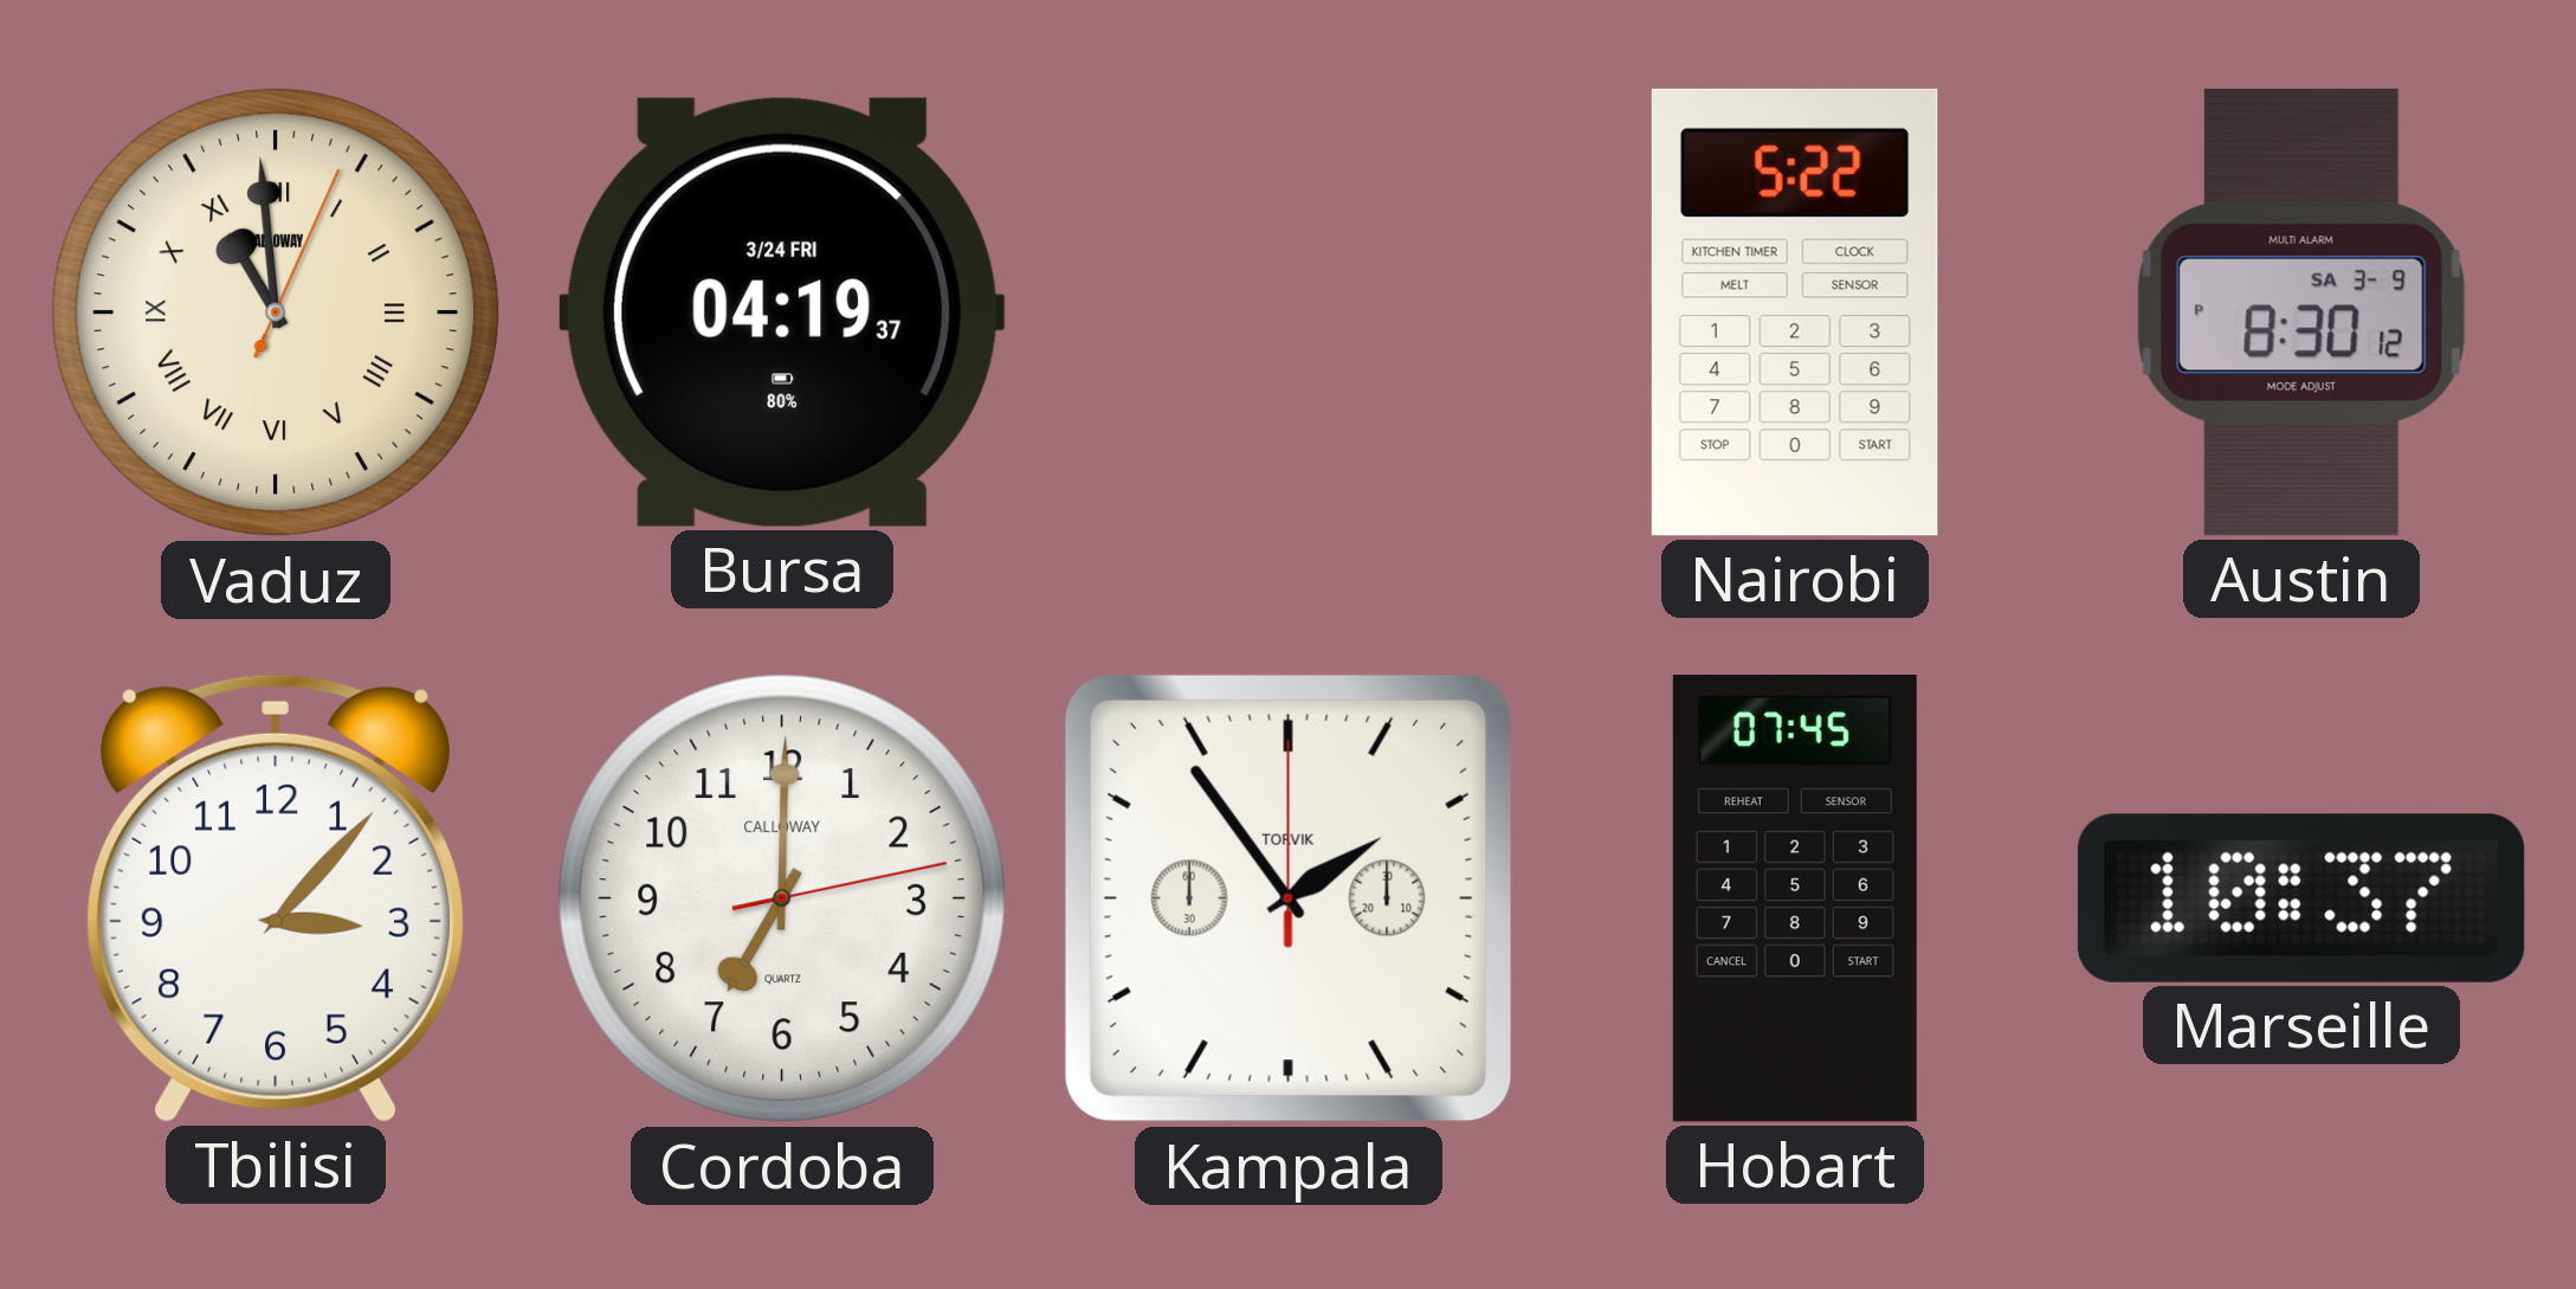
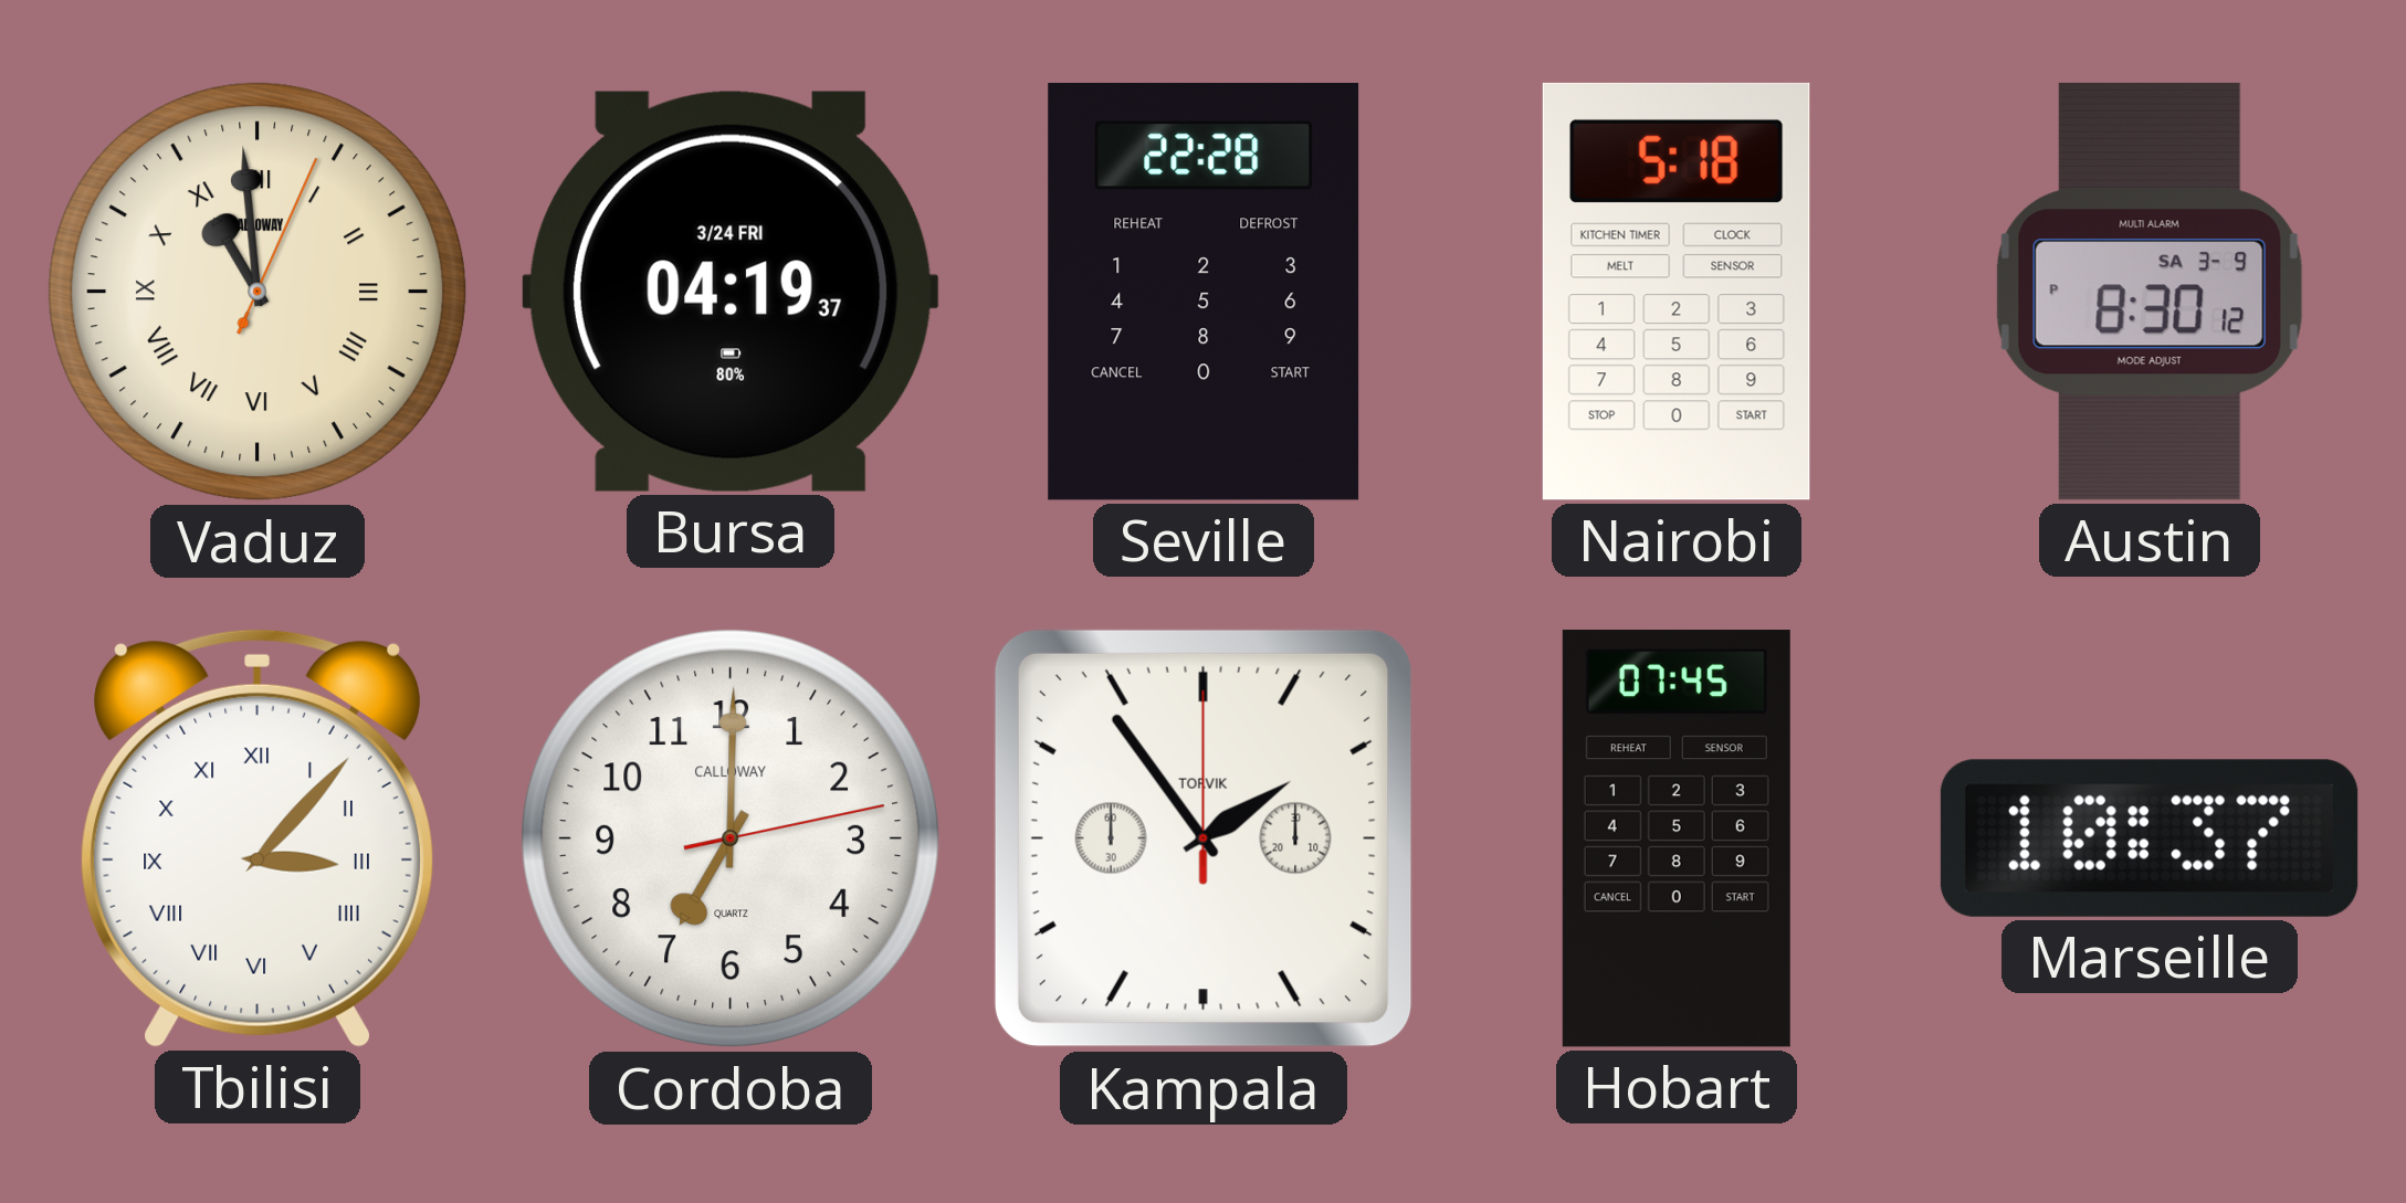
Seville: none -> 22:28 (1204, 293)
Nairobi: 5:22 -> 5:18 (1677, 292)
Tbilisi numerals: Arabic -> Roman (258, 838)
